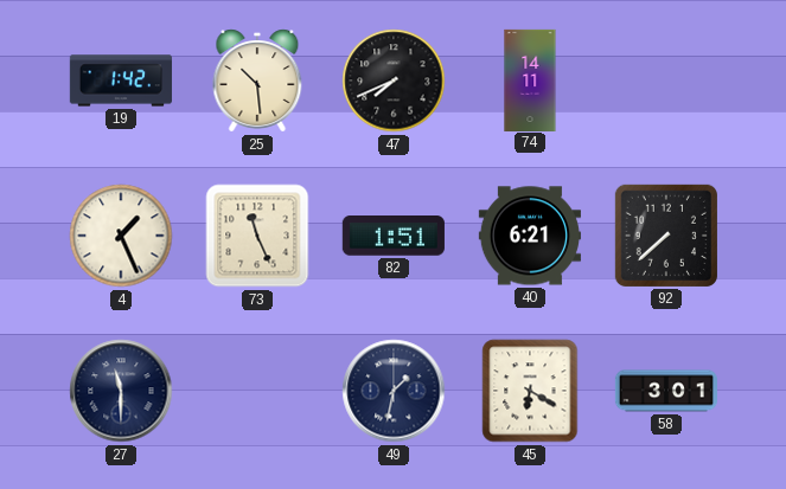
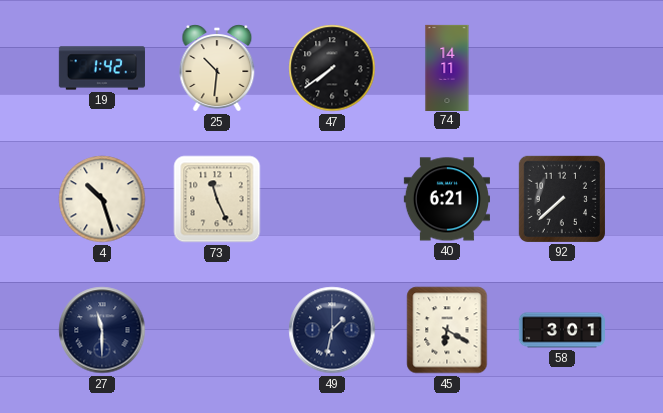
25: 10:29 -> 10:31 (217, 68)
47: 7:41 -> 7:39 (332, 68)
4: 1:26 -> 10:27 (102, 199)
82: 1:51 -> none (394, 236)
